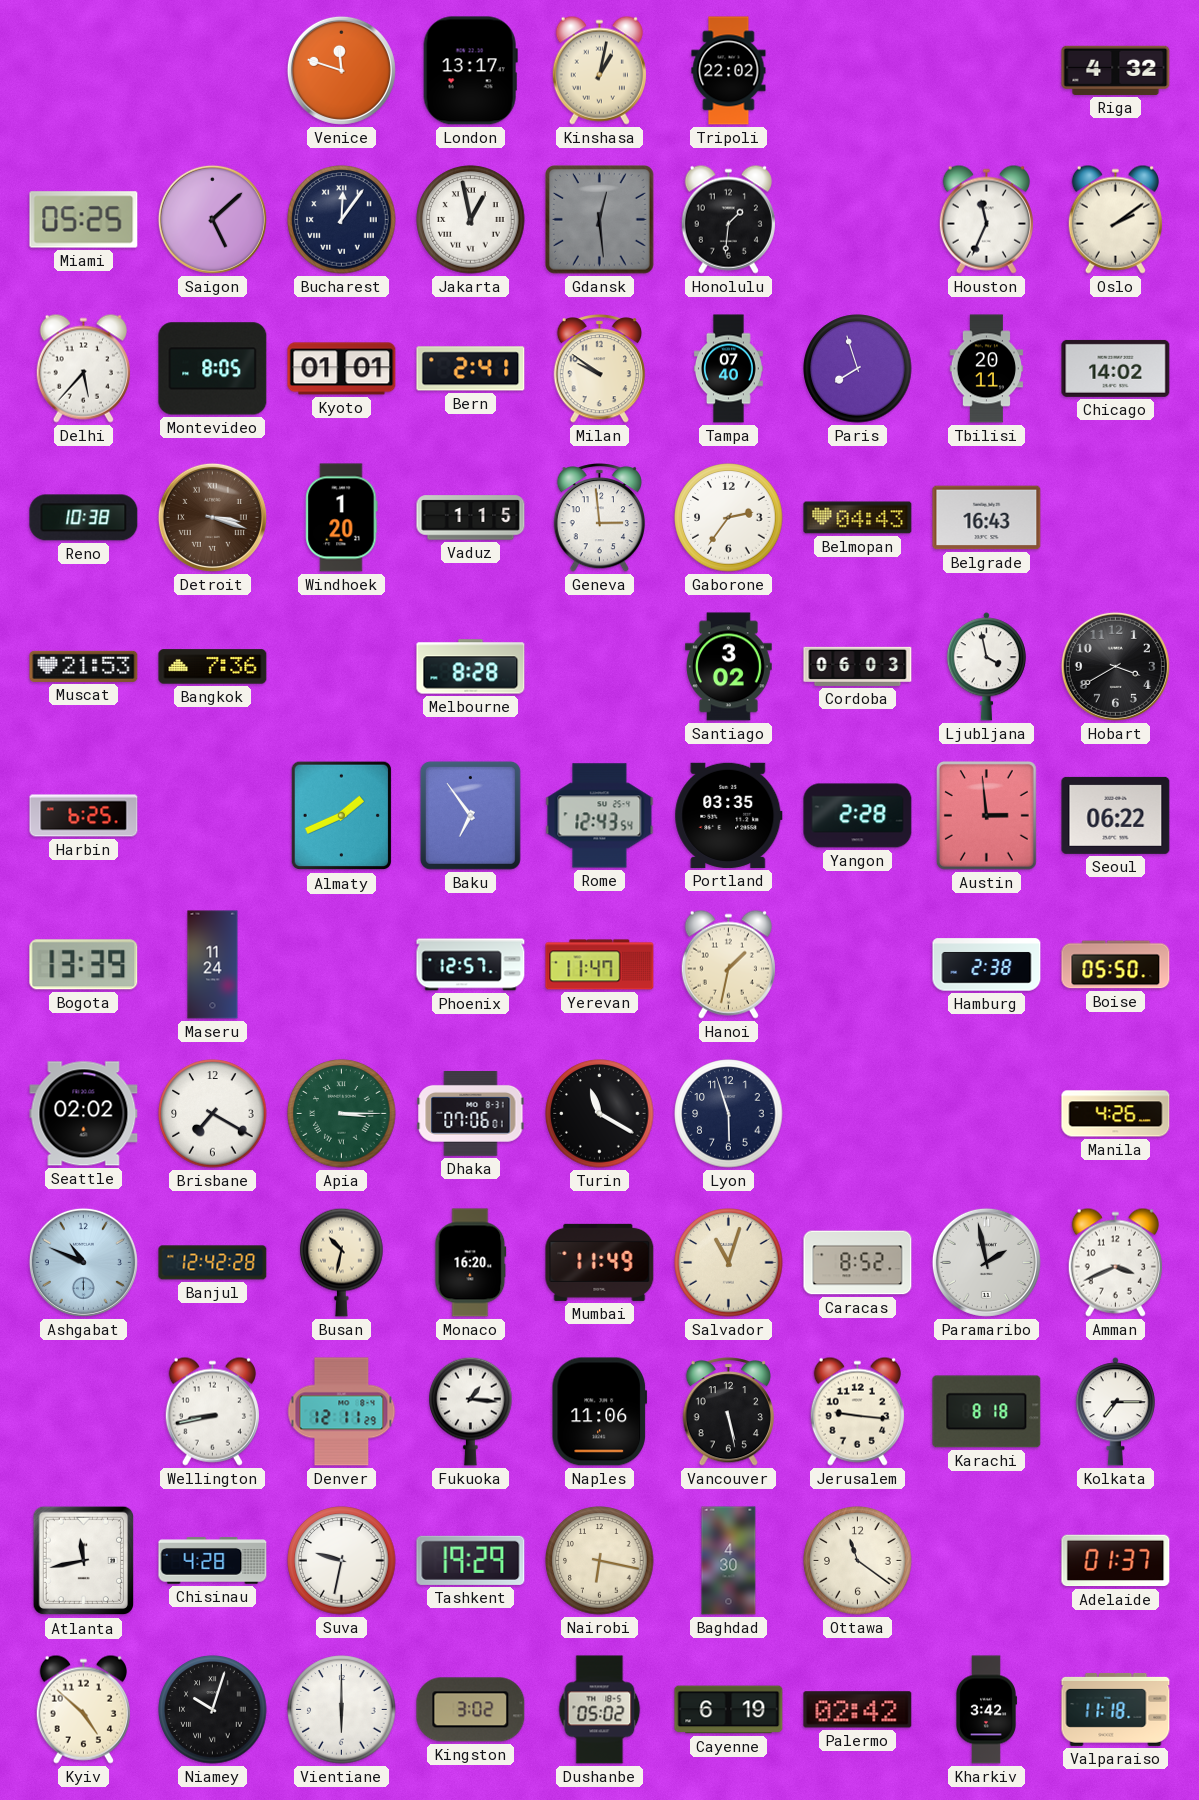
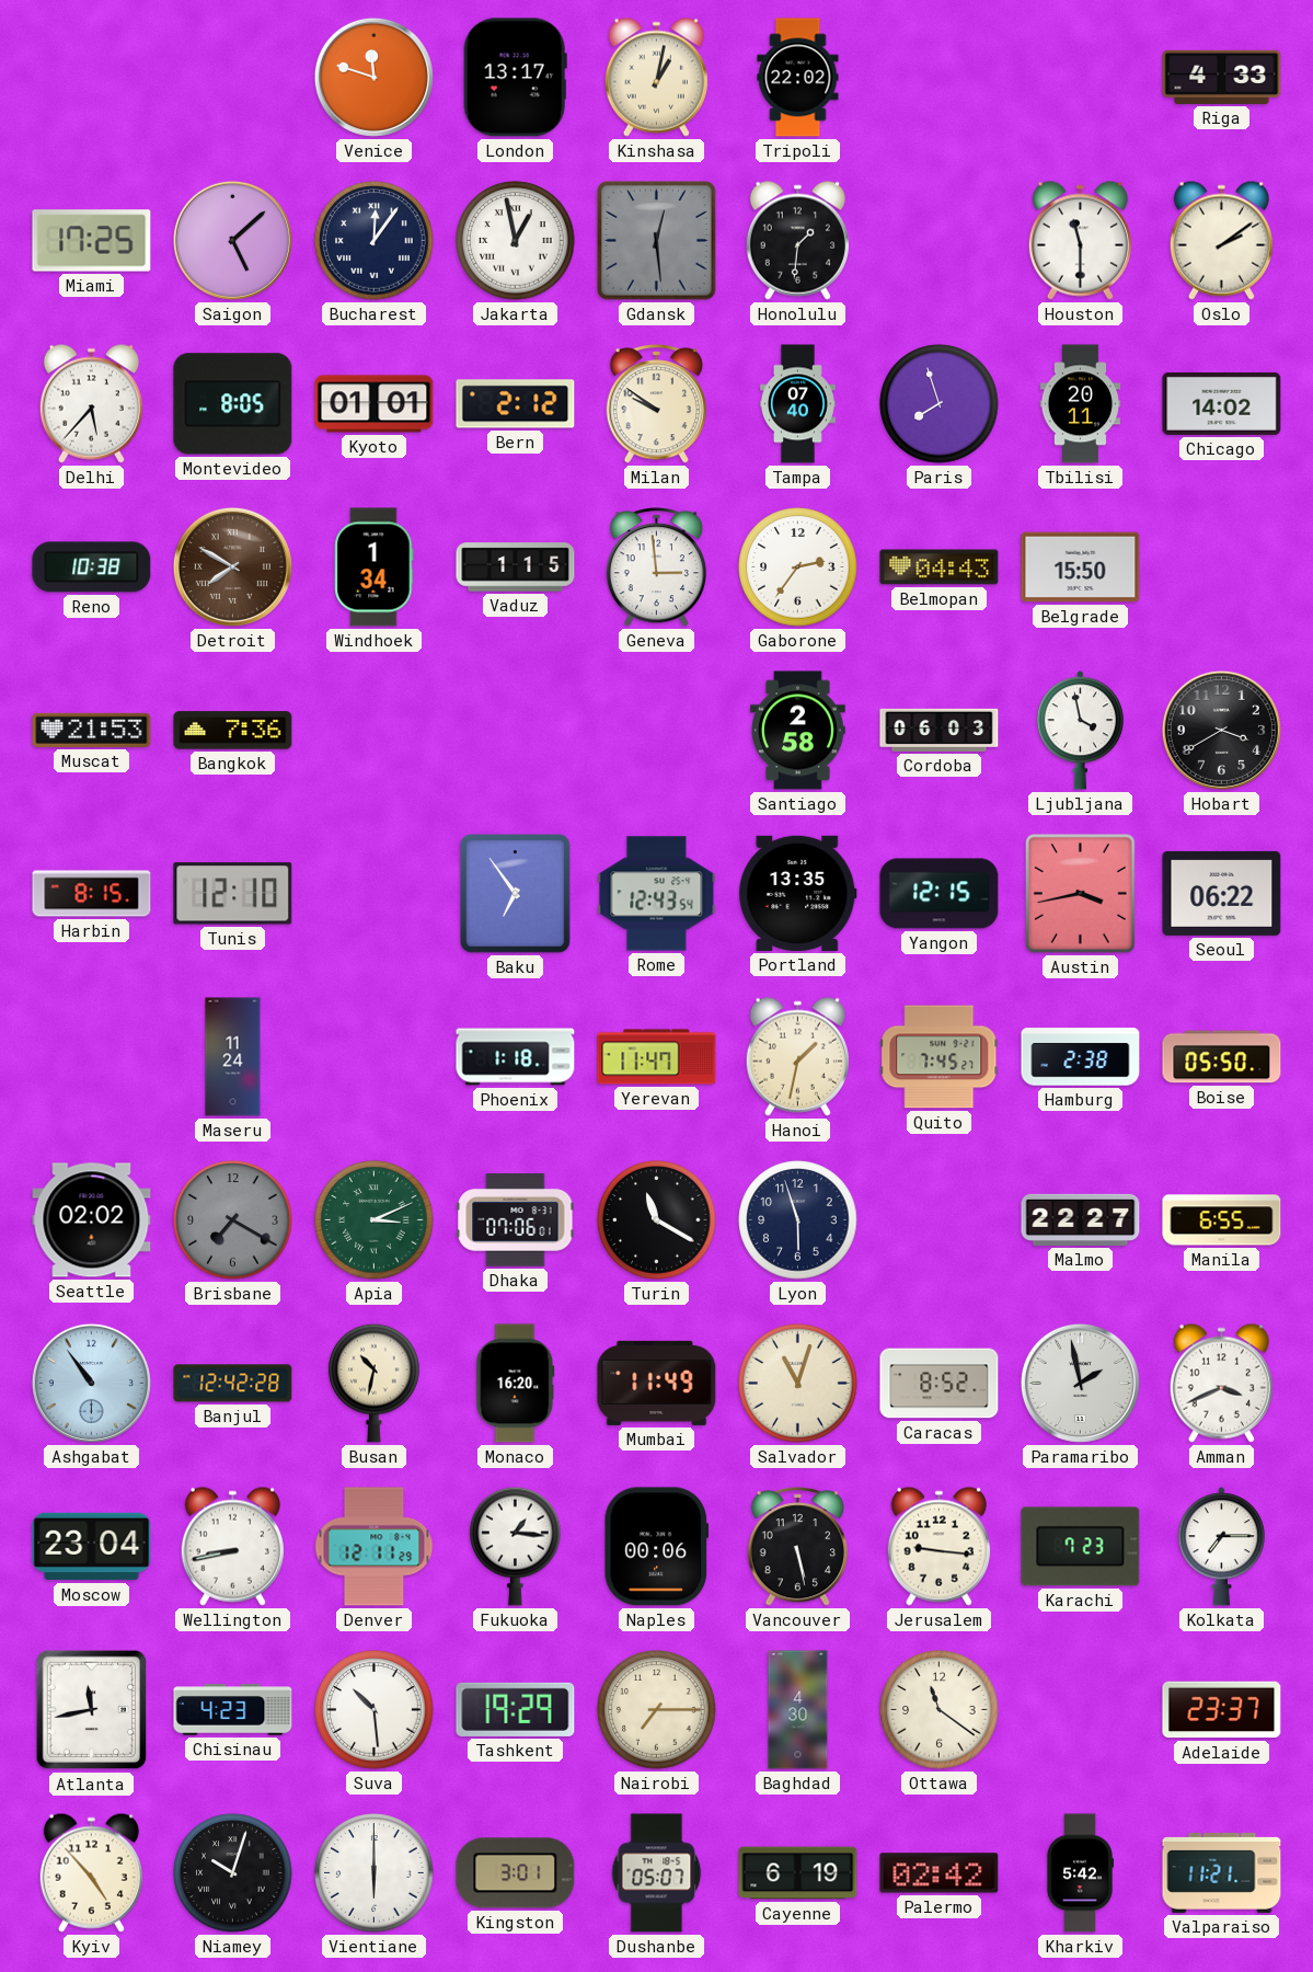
Riga: 4:32 -> 4:33 (1222, 77)
Miami: 05:25 -> 17:25 (92, 241)
Houston: 11:34 -> 11:30 (1080, 240)
Bern: 2:41 -> 2:12 (516, 404)
Detroit: 3:18 -> 7:50 (232, 566)
Windhoek: 1:20 -> 1:34 (375, 567)
Belgrade: 16:43 -> 15:50 (1081, 567)
Melbourne: 8:28 -> none (471, 667)
Santiago: 3:02 -> 2:58 (798, 731)
Harbin: 6:25 -> 8:15 (92, 894)
Tunis: none -> 12:10 (233, 894)
Almaty: 1:41 -> none (342, 816)
Portland: 03:35 -> 13:35 (798, 893)
Yangon: 2:28 -> 12:15 (940, 894)
Austin: 2:59 -> 3:43 (1080, 893)
Bogota: 13:39 -> none (84, 965)
Phoenix: 12:57 -> 1:18 (516, 1057)
Quito: none -> 7:45 (940, 1057)
Brisbane dial: white -> grey (233, 1220)
Apia: 3:15 -> 3:11 (375, 1220)
Malmo: none -> 22:27 (1081, 1219)
Manila: 4:26 -> 6:55 (1222, 1220)
Ashgabat: 10:49 -> 10:54 (91, 1383)
Moscow: none -> 23:04 (92, 1547)
Naples: 11:06 -> 00:06 (656, 1547)
Karachi: 8:18 -> 7:23 (1081, 1547)
Chisinau: 4:28 -> 4:23 (233, 1710)
Suva: 9:32 -> 10:29 (375, 1710)
Nairobi: 6:17 -> 7:15 (657, 1710)
Adelaide: 01:37 -> 23:37 (1222, 1710)
Kyiv: 4:52 -> 4:53 (91, 1872)
Kingston: 3:02 -> 3:01 (516, 1873)
Dushanbe: 05:02 -> 05:07 (657, 1873)
Kharkiv: 3:42 -> 5:42 (1080, 1873)
Valparaiso: 11:18 -> 11:21 (1222, 1872)
